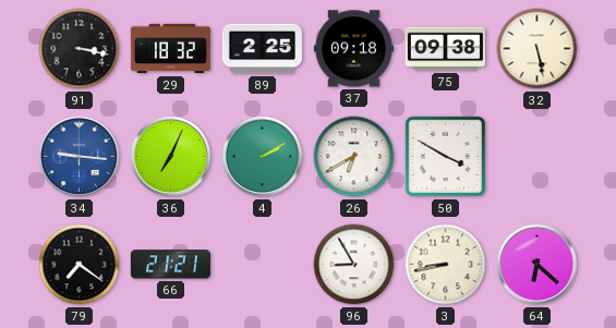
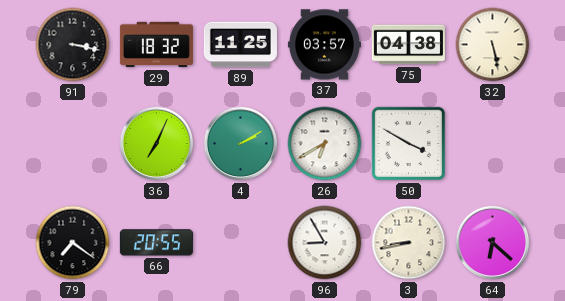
89: 2:25 -> 11:25 (240, 45)
37: 09:18 -> 03:57 (324, 45)
75: 09:38 -> 04:38 (408, 45)
34: 9:16 -> none (80, 157)
66: 21:21 -> 20:55 (156, 243)
